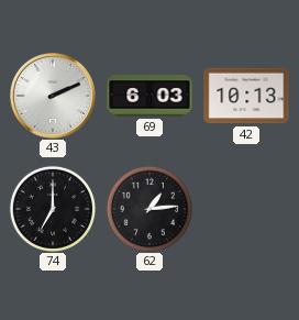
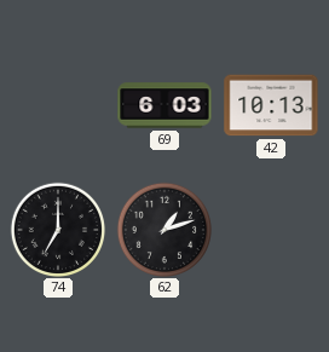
43: 2:11 -> none (53, 96)
62: 1:14 -> 1:12 (163, 229)
